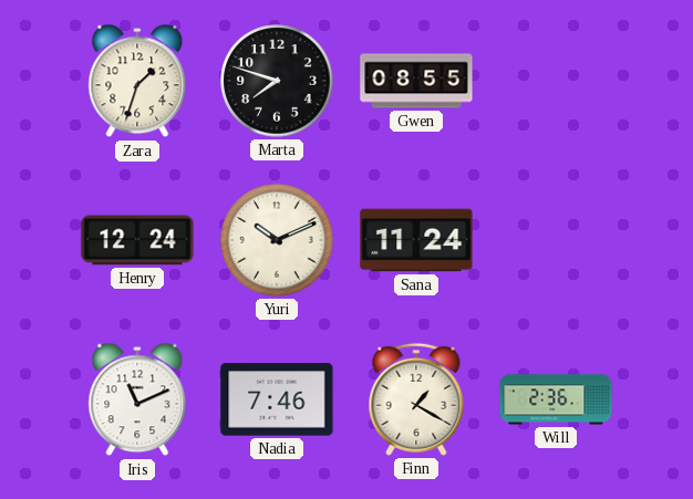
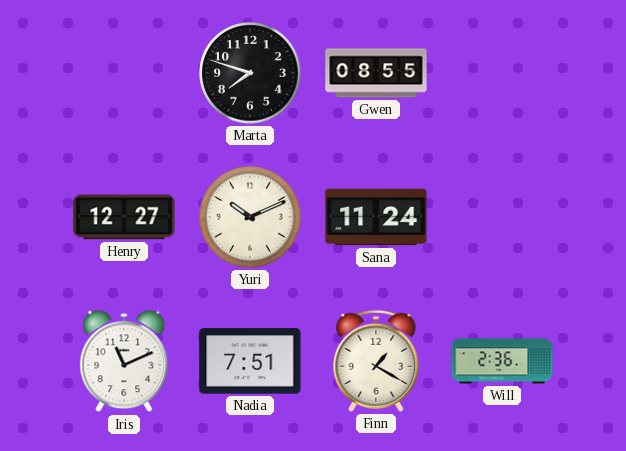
Zara: 1:33 -> none (137, 81)
Henry: 12:24 -> 12:27 (124, 217)
Nadia: 7:46 -> 7:51 (250, 361)
